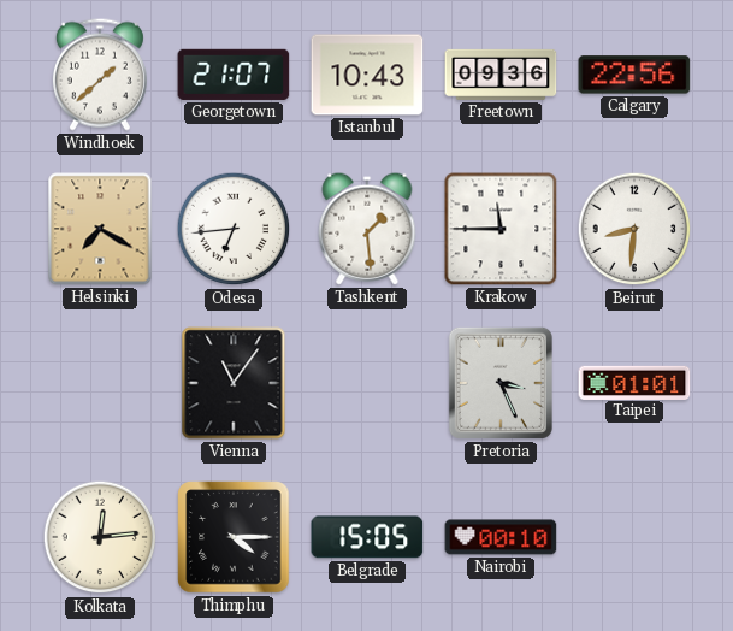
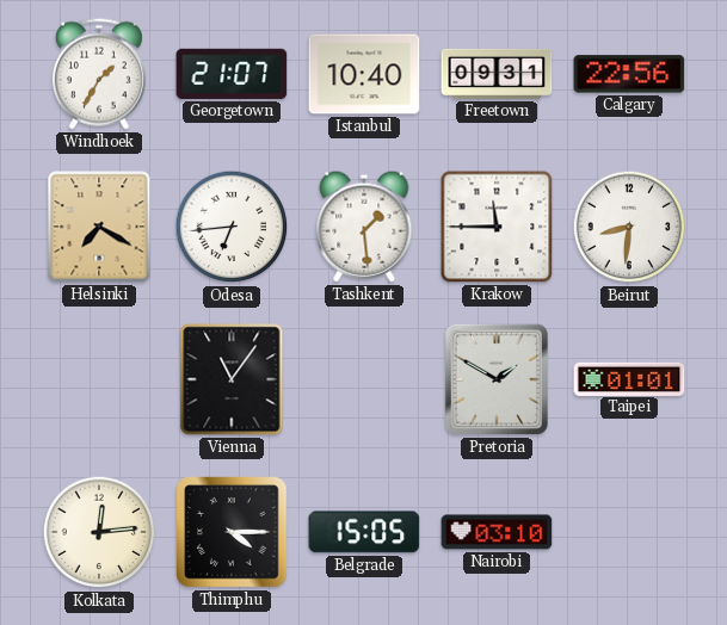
Windhoek: 1:38 -> 1:35 (99, 74)
Istanbul: 10:43 -> 10:40 (364, 74)
Freetown: 09:36 -> 09:31 (497, 74)
Pretoria: 3:26 -> 1:50 (497, 379)
Nairobi: 00:10 -> 03:10 (497, 532)
